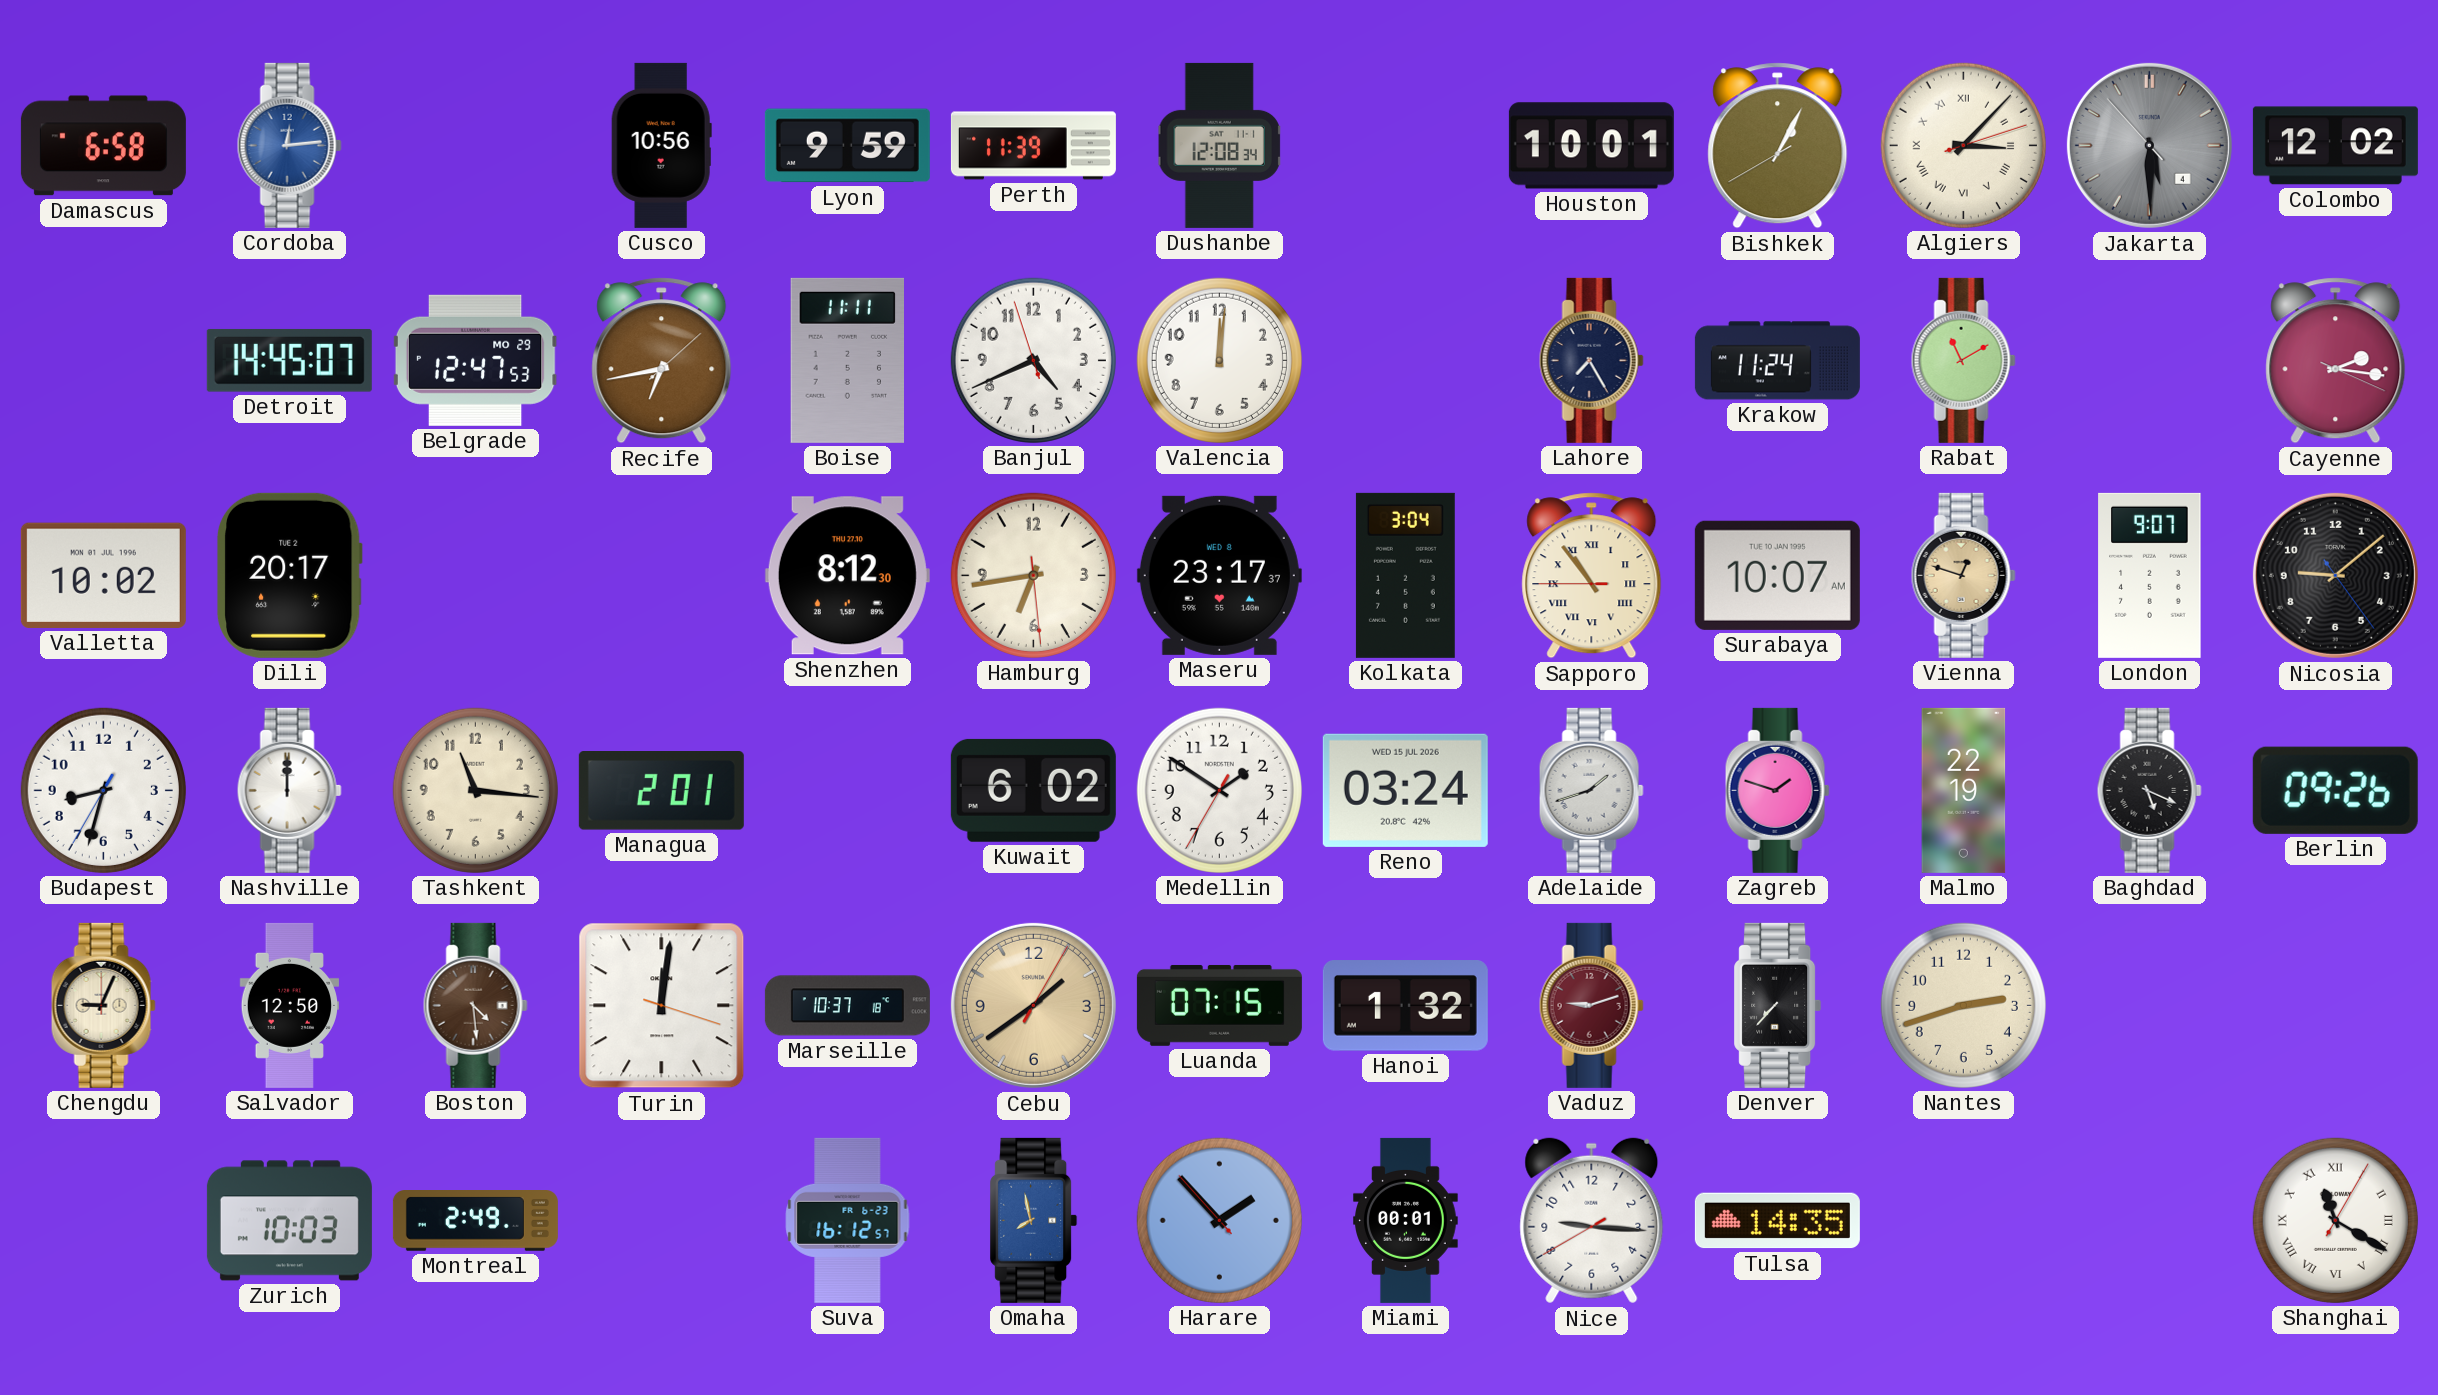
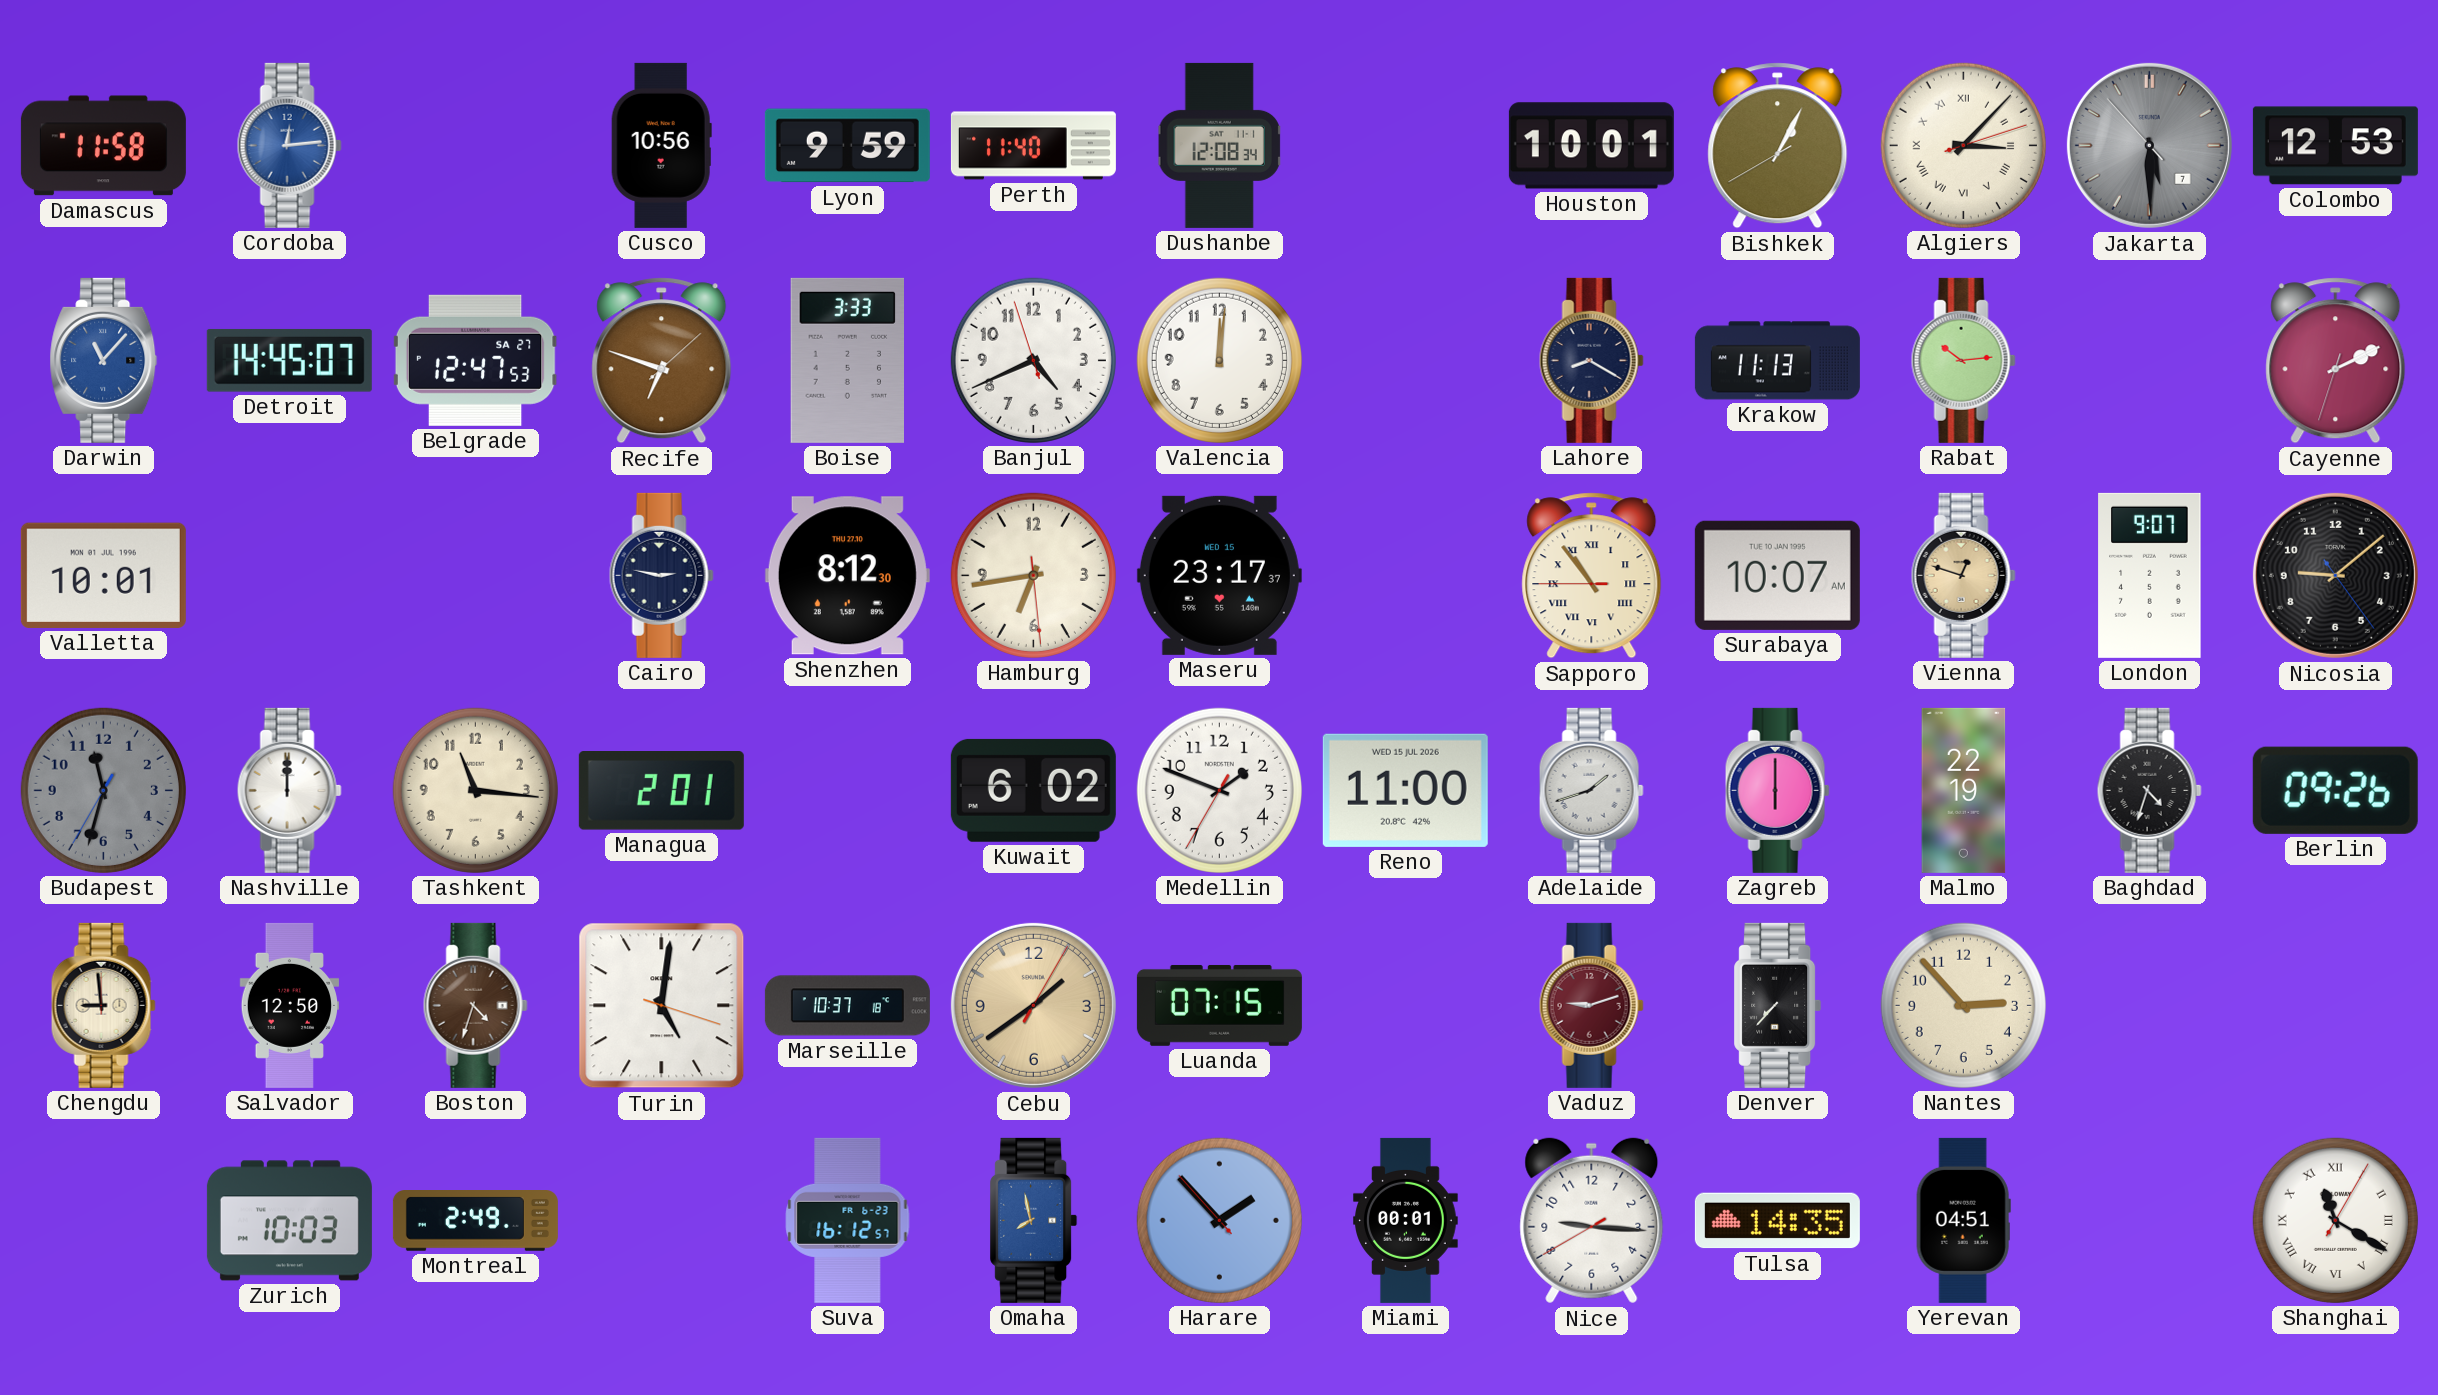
Damascus: 6:58 -> 11:58 (103, 146)
Perth: 11:39 -> 11:40 (1033, 146)
Jakarta date: 4 -> 7 (2149, 145)
Colombo: 12:02 -> 12:53 (2335, 146)
Darwin: none -> 11:07 (104, 360)
Belgrade date: MO 29 -> SA 27 (475, 360)
Recife: 6:43 -> 6:48 (662, 361)
Boise: 11:11 -> 3:33 (848, 360)
Lahore: 7:25 -> 8:20 (1591, 360)
Krakow: 11:24 -> 11:13 (1777, 361)
Rabat: 11:10 -> 10:14 (1963, 360)
Cayenne: 2:16 -> 2:10 (2336, 361)
Valletta: 10:02 -> 10:01 (103, 575)
Dili: 20:17 -> none (289, 575)
Cairo: none -> 2:47 (661, 575)
Maseru date: WED 8 -> WED 15 (1219, 575)
Kolkata: 3:04 -> none (1405, 575)
Budapest: 8:32 -> 11:32 (103, 790)
Budapest dial: white -> grey (103, 790)
Medellin: 1:50 -> 1:48 (1219, 790)
Reno: 03:24 -> 11:00 (1405, 790)
Zagreb: 1:48 -> 6:00 (1777, 790)
Baghdad: 5:19 -> 4:33 (2149, 790)
Chengdu: 9:04 -> 8:59 (103, 1005)
Boston: 4:29 -> 4:33 (475, 1005)
Turin: 12:01 -> 5:01 (662, 1006)
Hanoi: 1:32 -> none (1405, 1006)
Nantes: 2:42 -> 2:53 (1963, 1005)
Yerevan: none -> 04:51 (1963, 1220)
